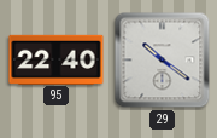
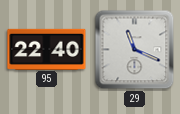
29: 10:21 -> 11:19 (135, 50)
